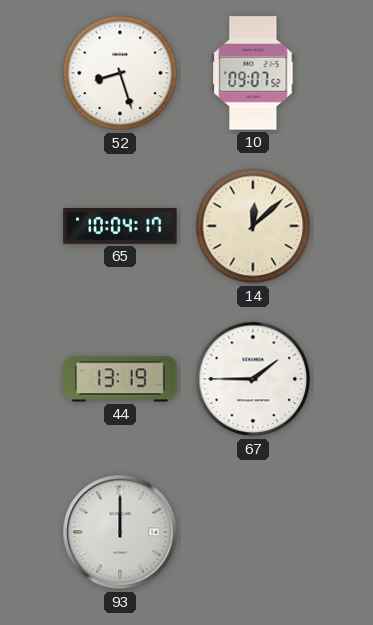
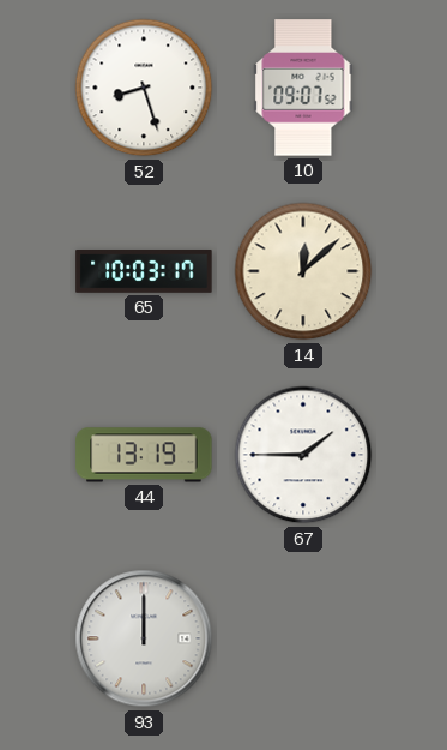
65: 10:04 -> 10:03 (144, 272)
